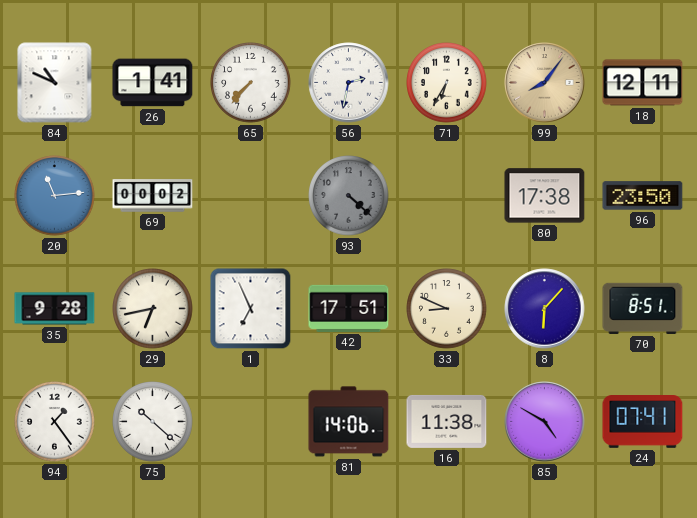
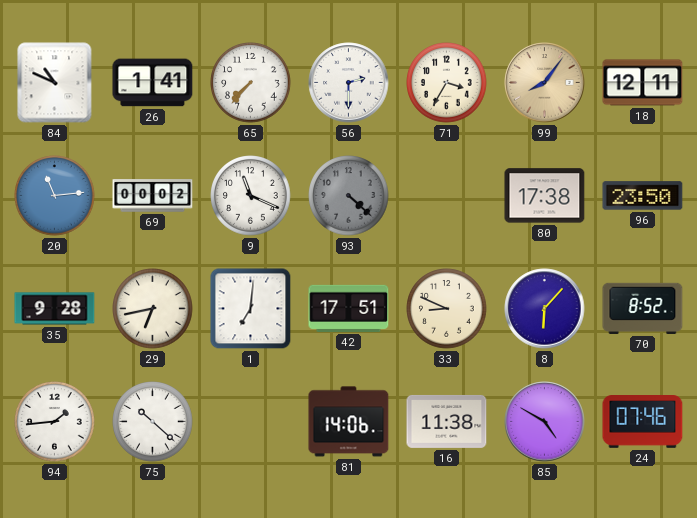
56: 2:32 -> 2:30 (349, 83)
71: 6:35 -> 3:35 (447, 83)
9: none -> 11:19 (251, 196)
1: 6:56 -> 7:01 (251, 309)
70: 8:51 -> 8:52 (643, 308)
94: 1:24 -> 1:44 (55, 422)
24: 07:41 -> 07:46 (643, 422)
